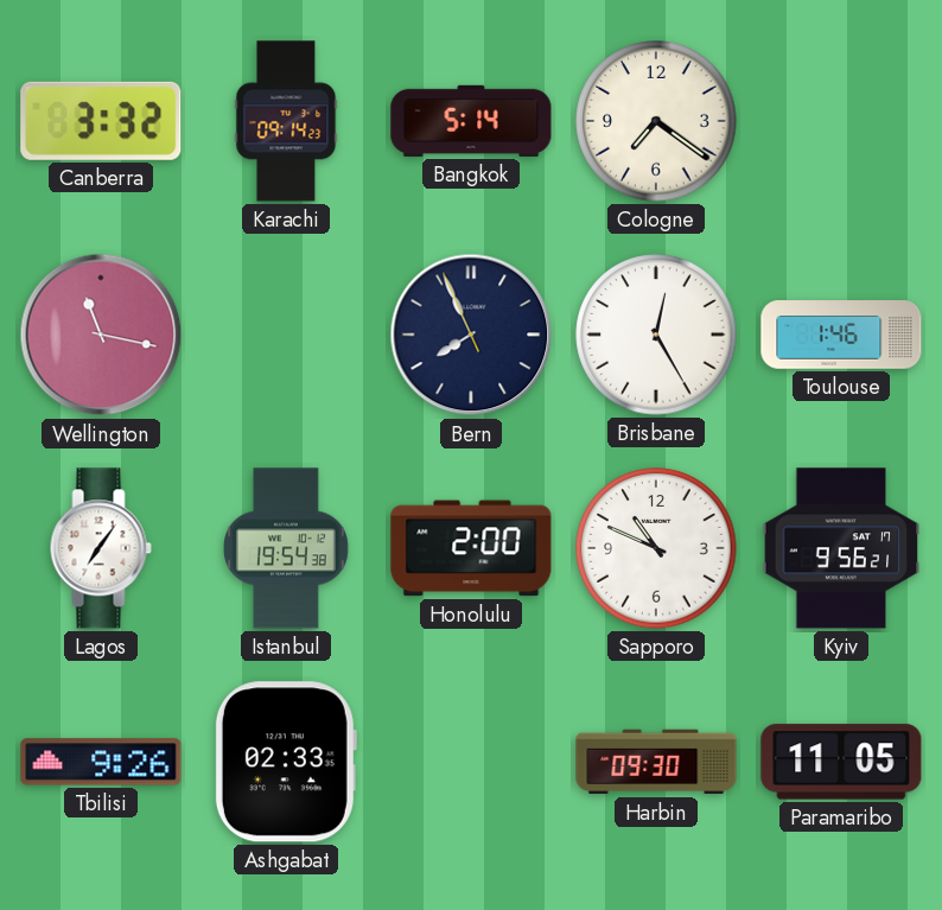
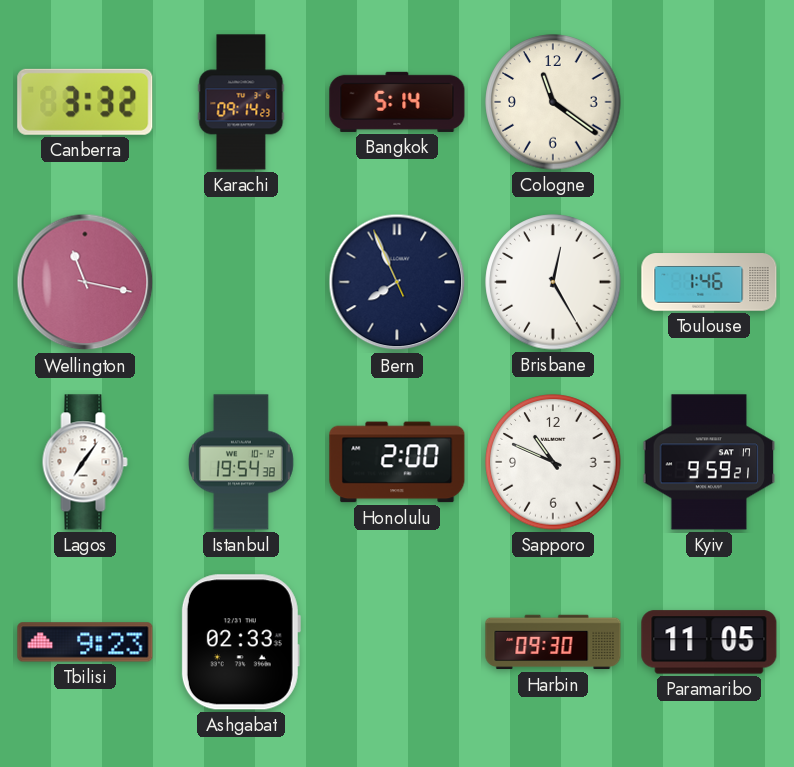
Cologne: 7:21 -> 11:21 (553, 102)
Kyiv: 9:56 -> 9:59 (709, 462)
Tbilisi: 9:26 -> 9:23 (85, 642)
